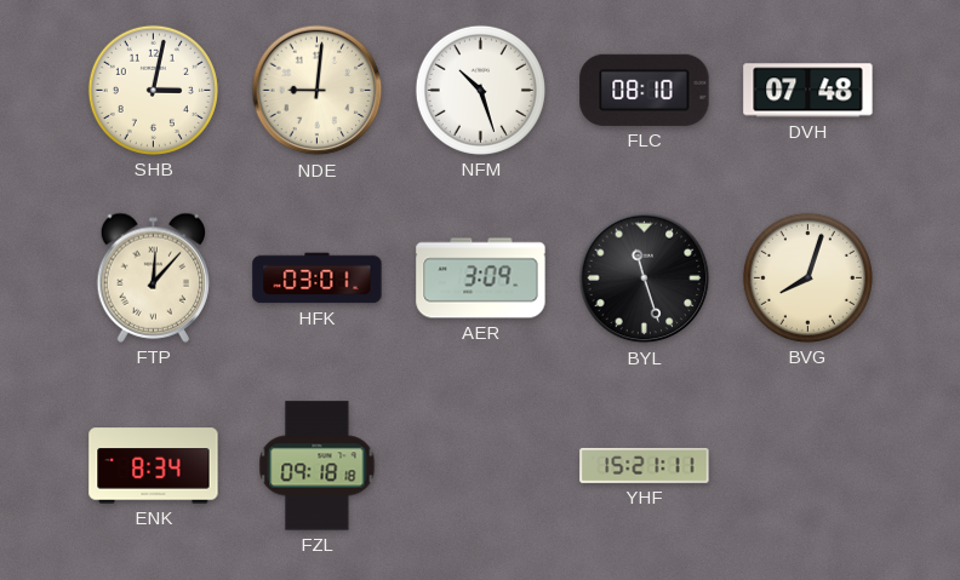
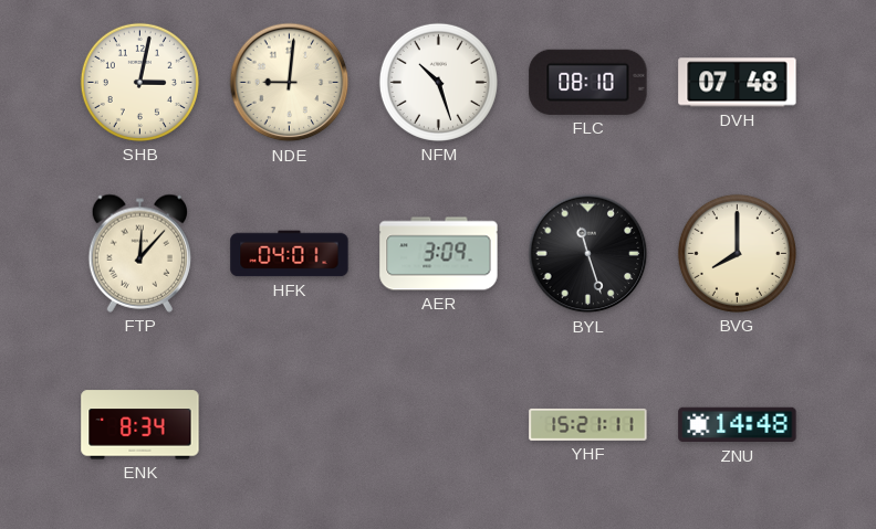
HFK: 03:01 -> 04:01 (290, 254)
BVG: 8:03 -> 8:00 (737, 253)
FZL: 09:18 -> none (318, 466)
ZNU: none -> 14:48 (738, 425)
